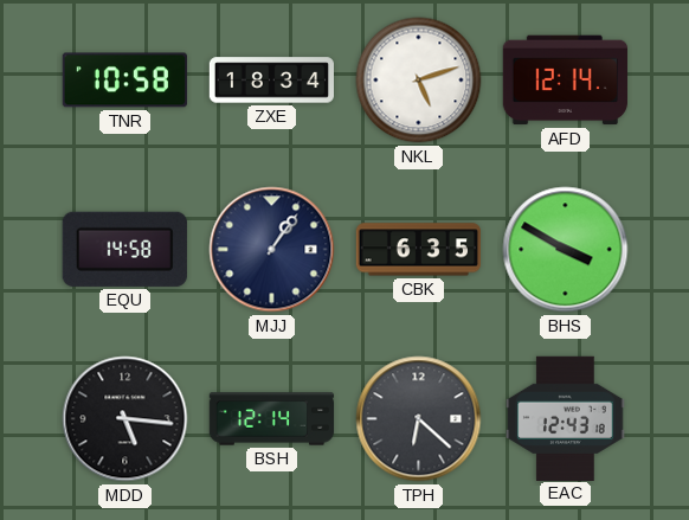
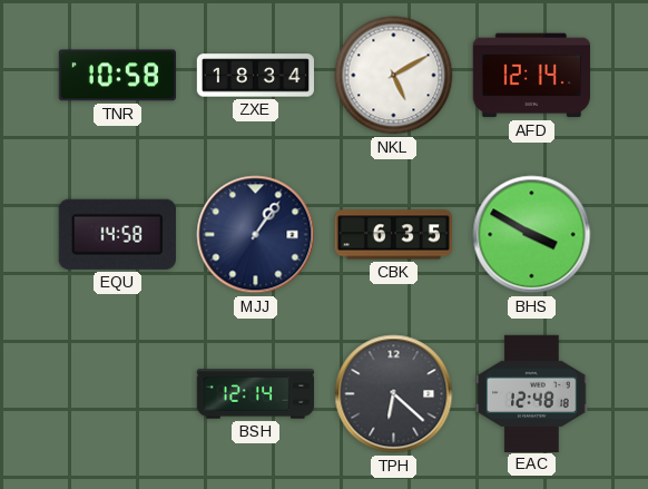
NKL: 5:12 -> 5:10 (394, 76)
MDD: 5:16 -> none (125, 419)
EAC: 12:43 -> 12:48 (532, 393)
